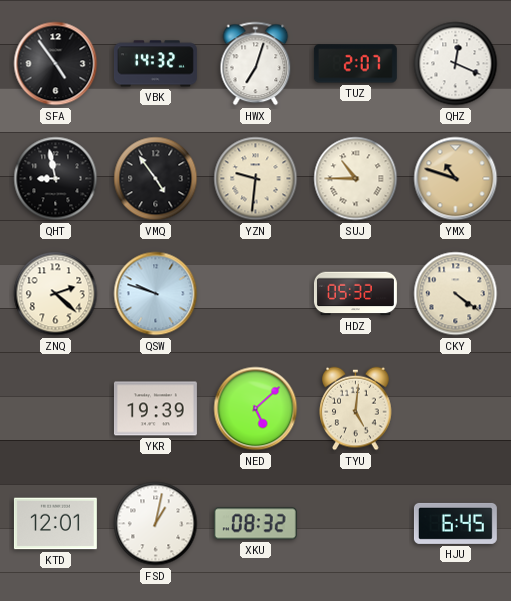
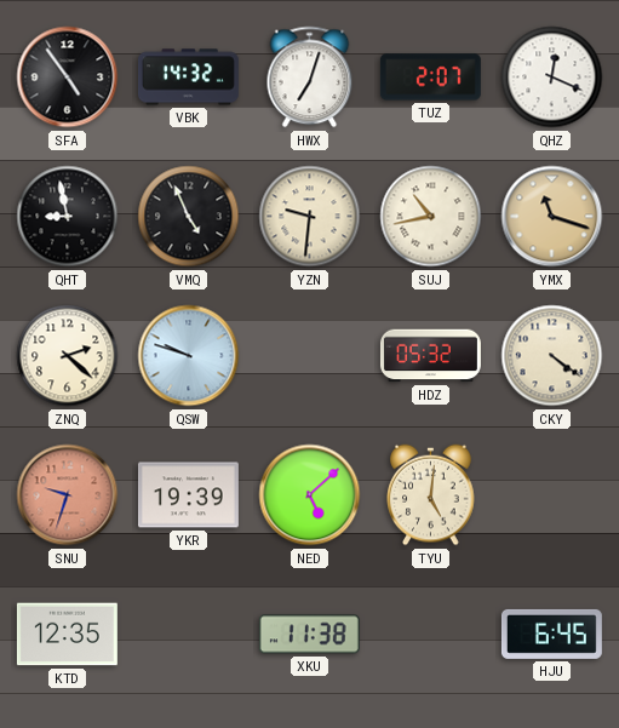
VMQ: 4:54 -> 4:56 (189, 217)
SUJ: 10:45 -> 10:43 (431, 217)
YMX: 10:48 -> 11:18 (552, 217)
SNU: none -> 9:33 (68, 495)
KTD: 12:01 -> 12:35 (67, 635)
FSD: 1:02 -> none (156, 524)
XKU: 08:32 -> 11:38 (309, 635)
